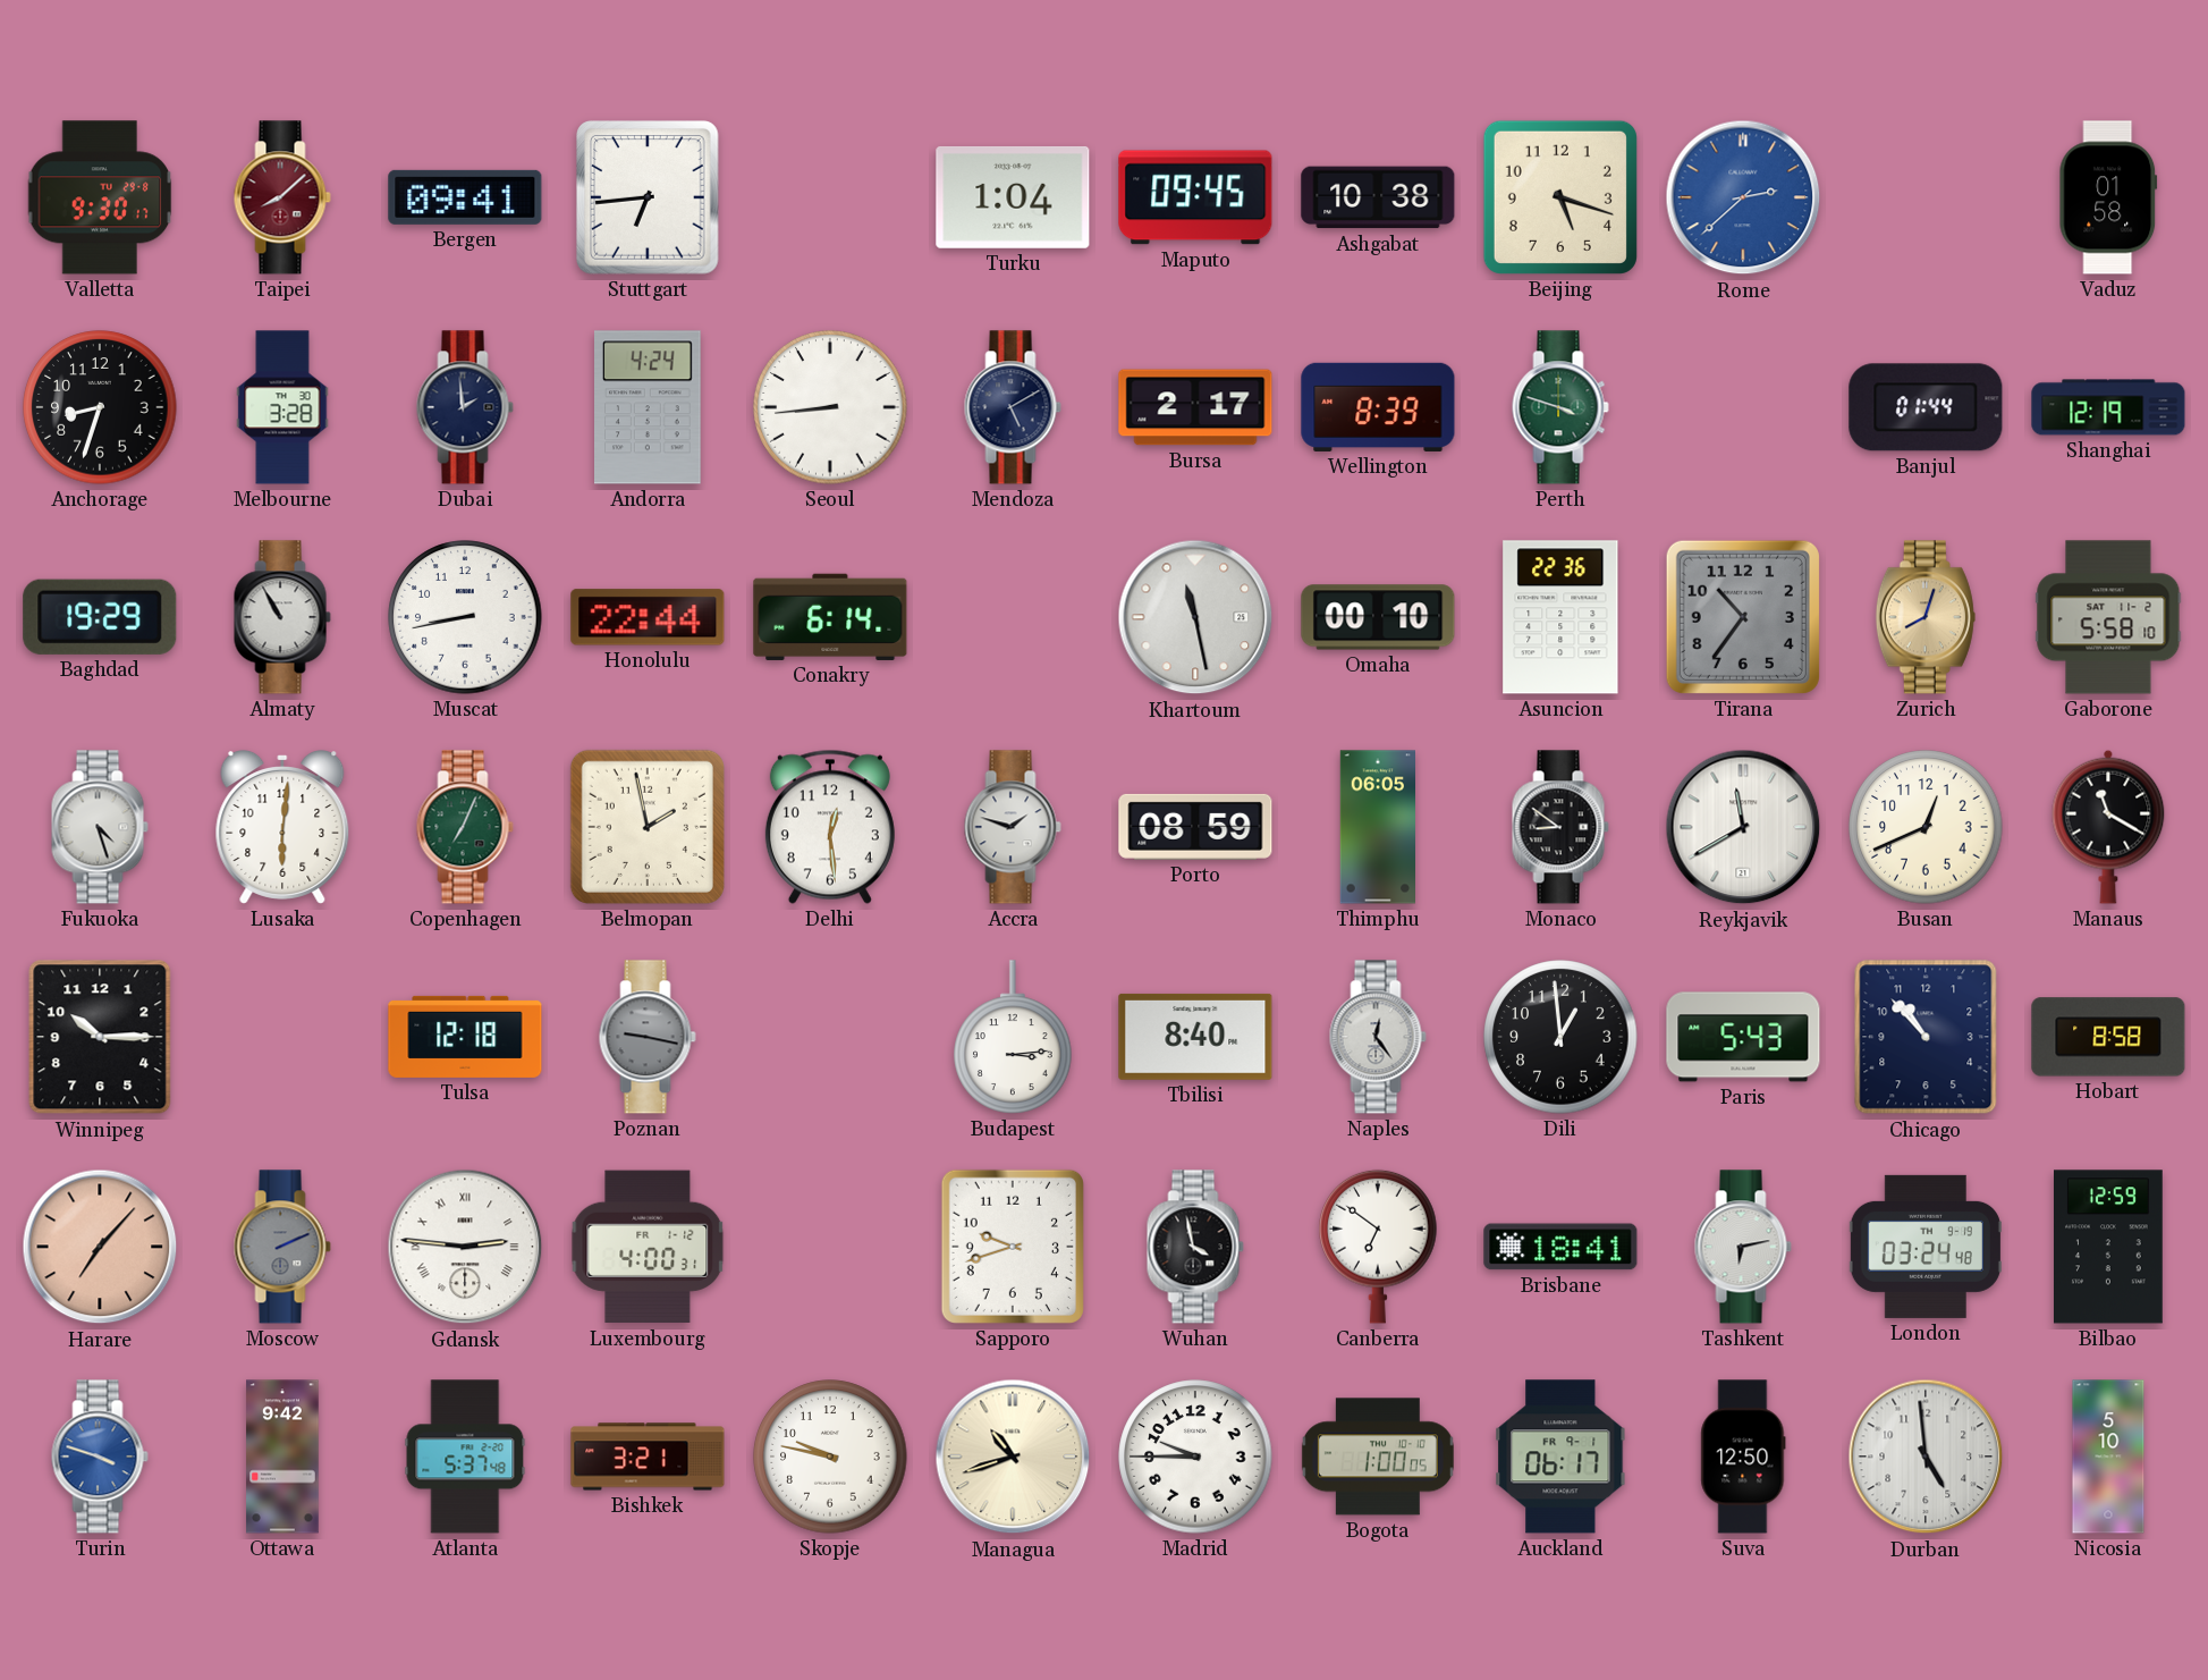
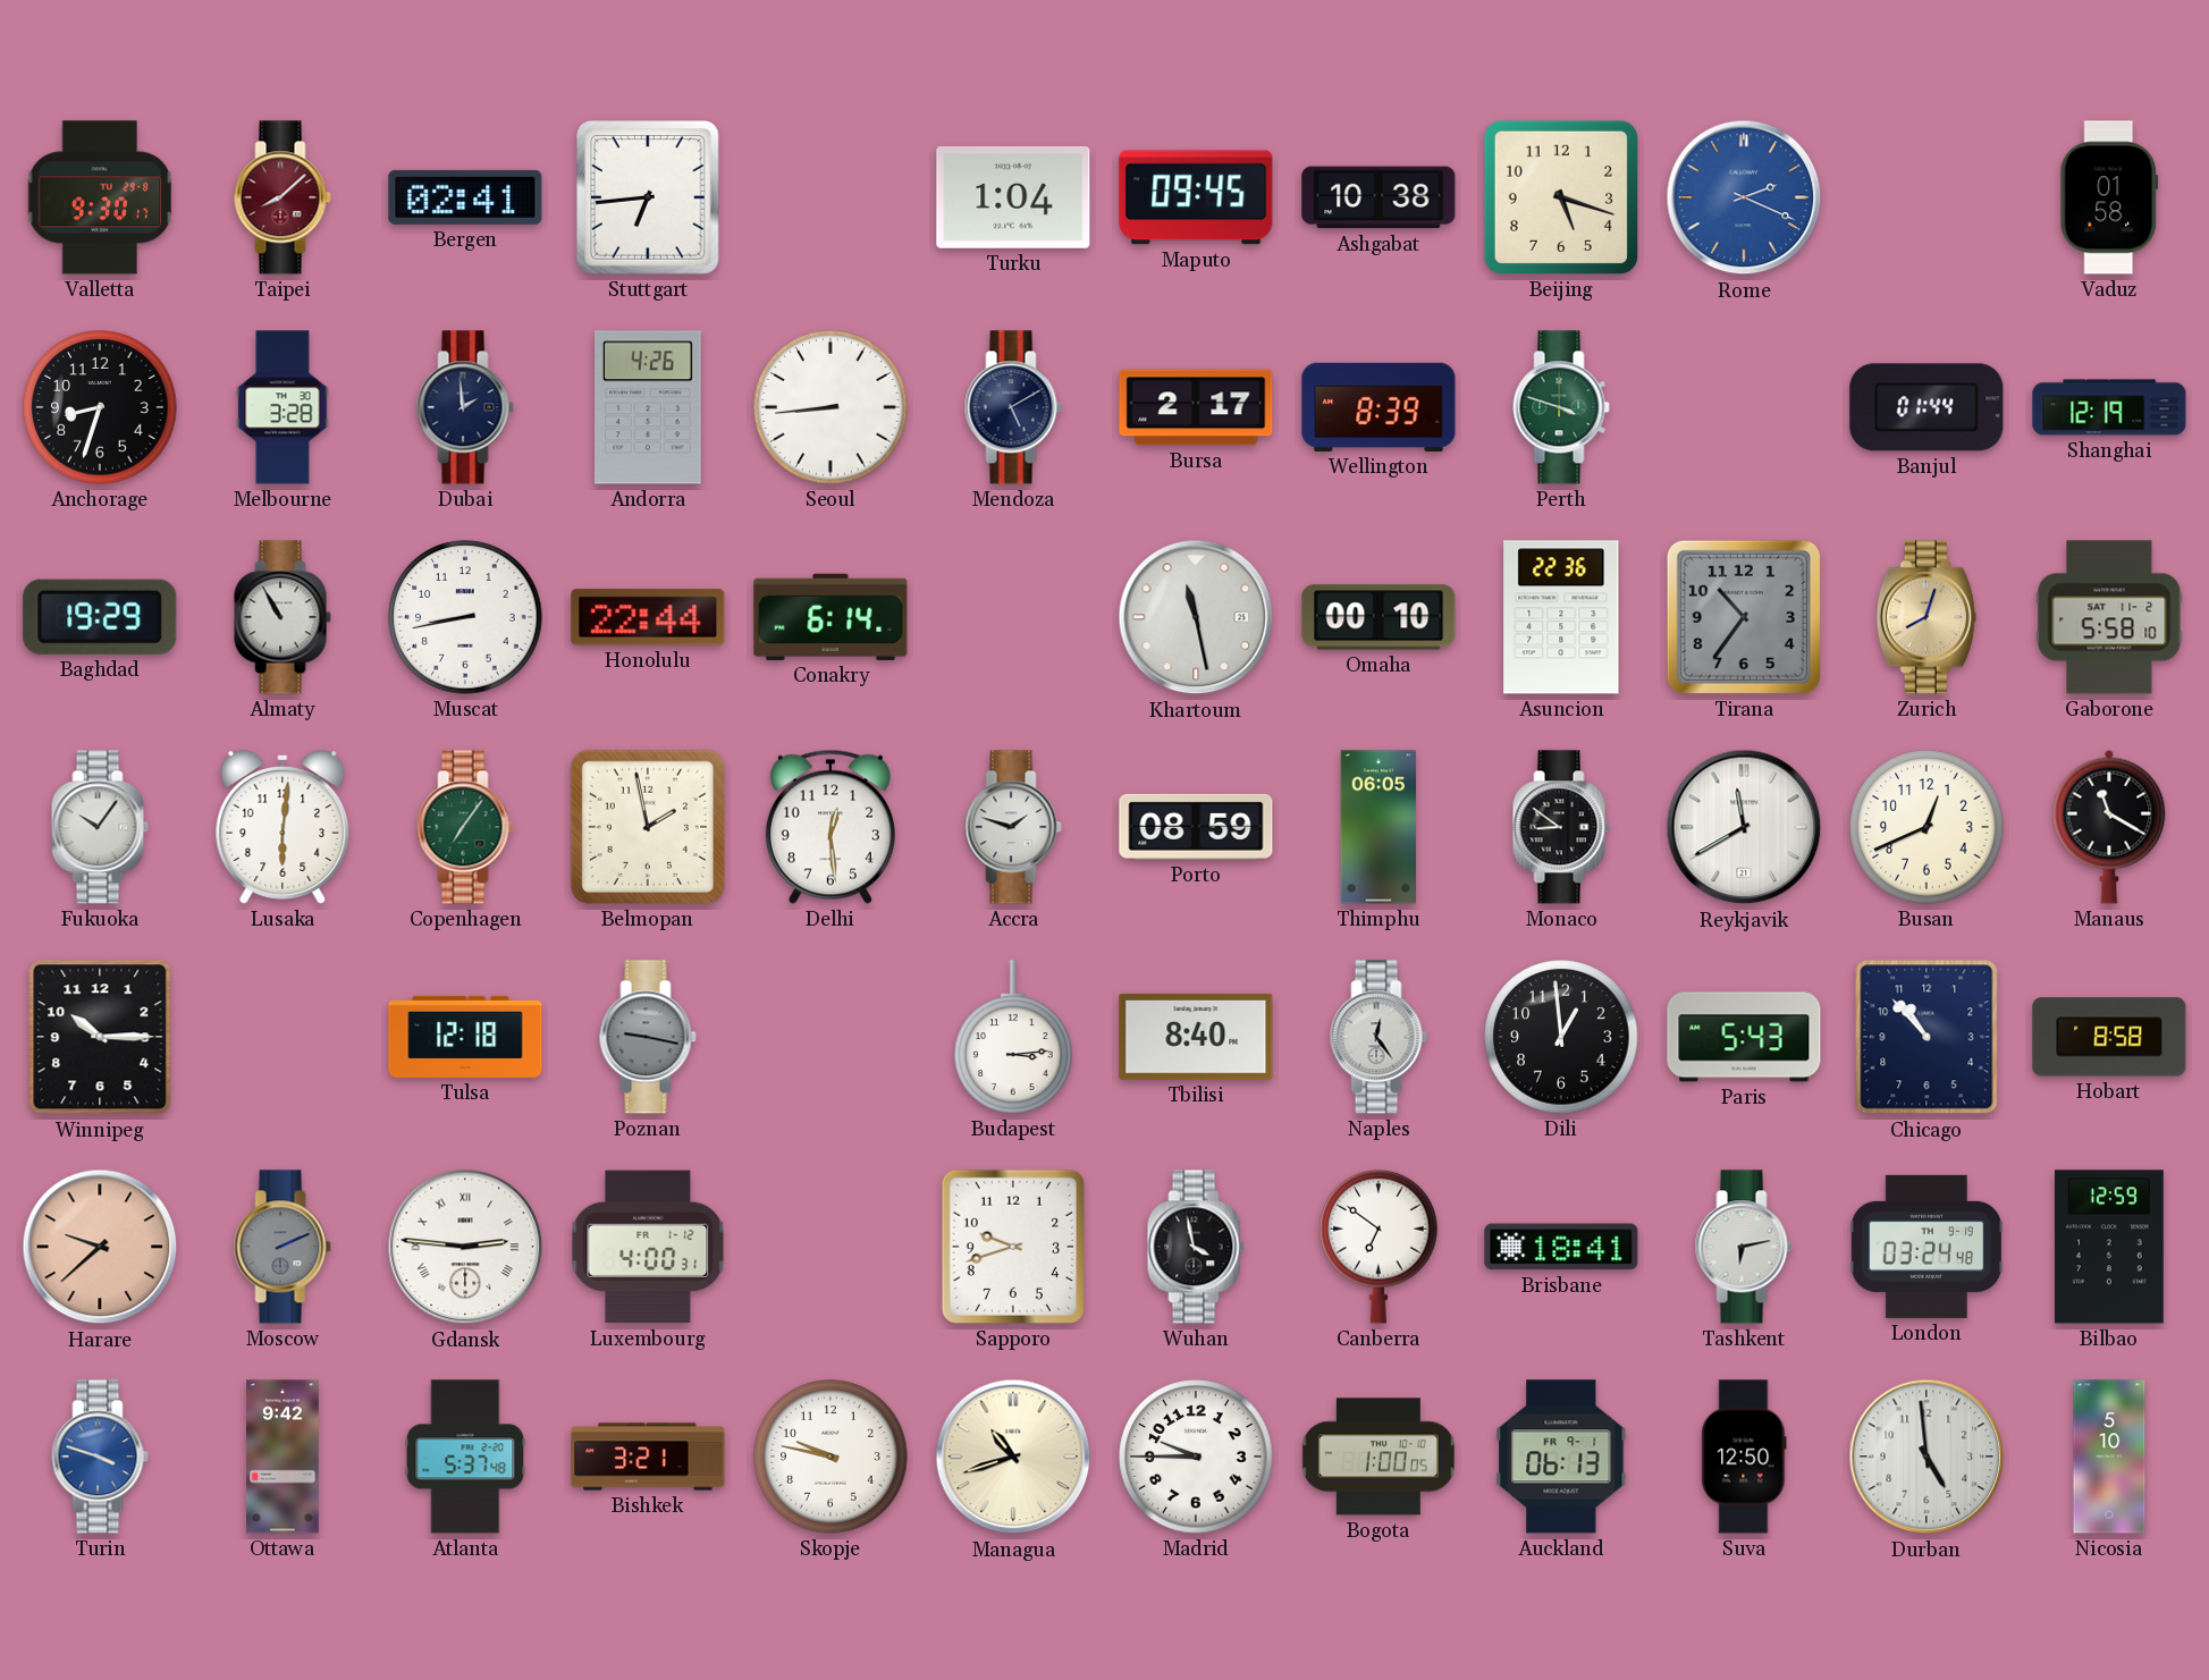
Bergen: 09:41 -> 02:41 (465, 197)
Rome: 2:38 -> 2:19 (1744, 197)
Andorra: 4:24 -> 4:26 (649, 407)
Fukuoka: 4:27 -> 10:06 (100, 827)
Copenhagen: 7:04 -> 7:06 (465, 827)
Harare: 7:07 -> 9:38 (100, 1247)
Auckland: 06:17 -> 06:13 (1561, 1457)
